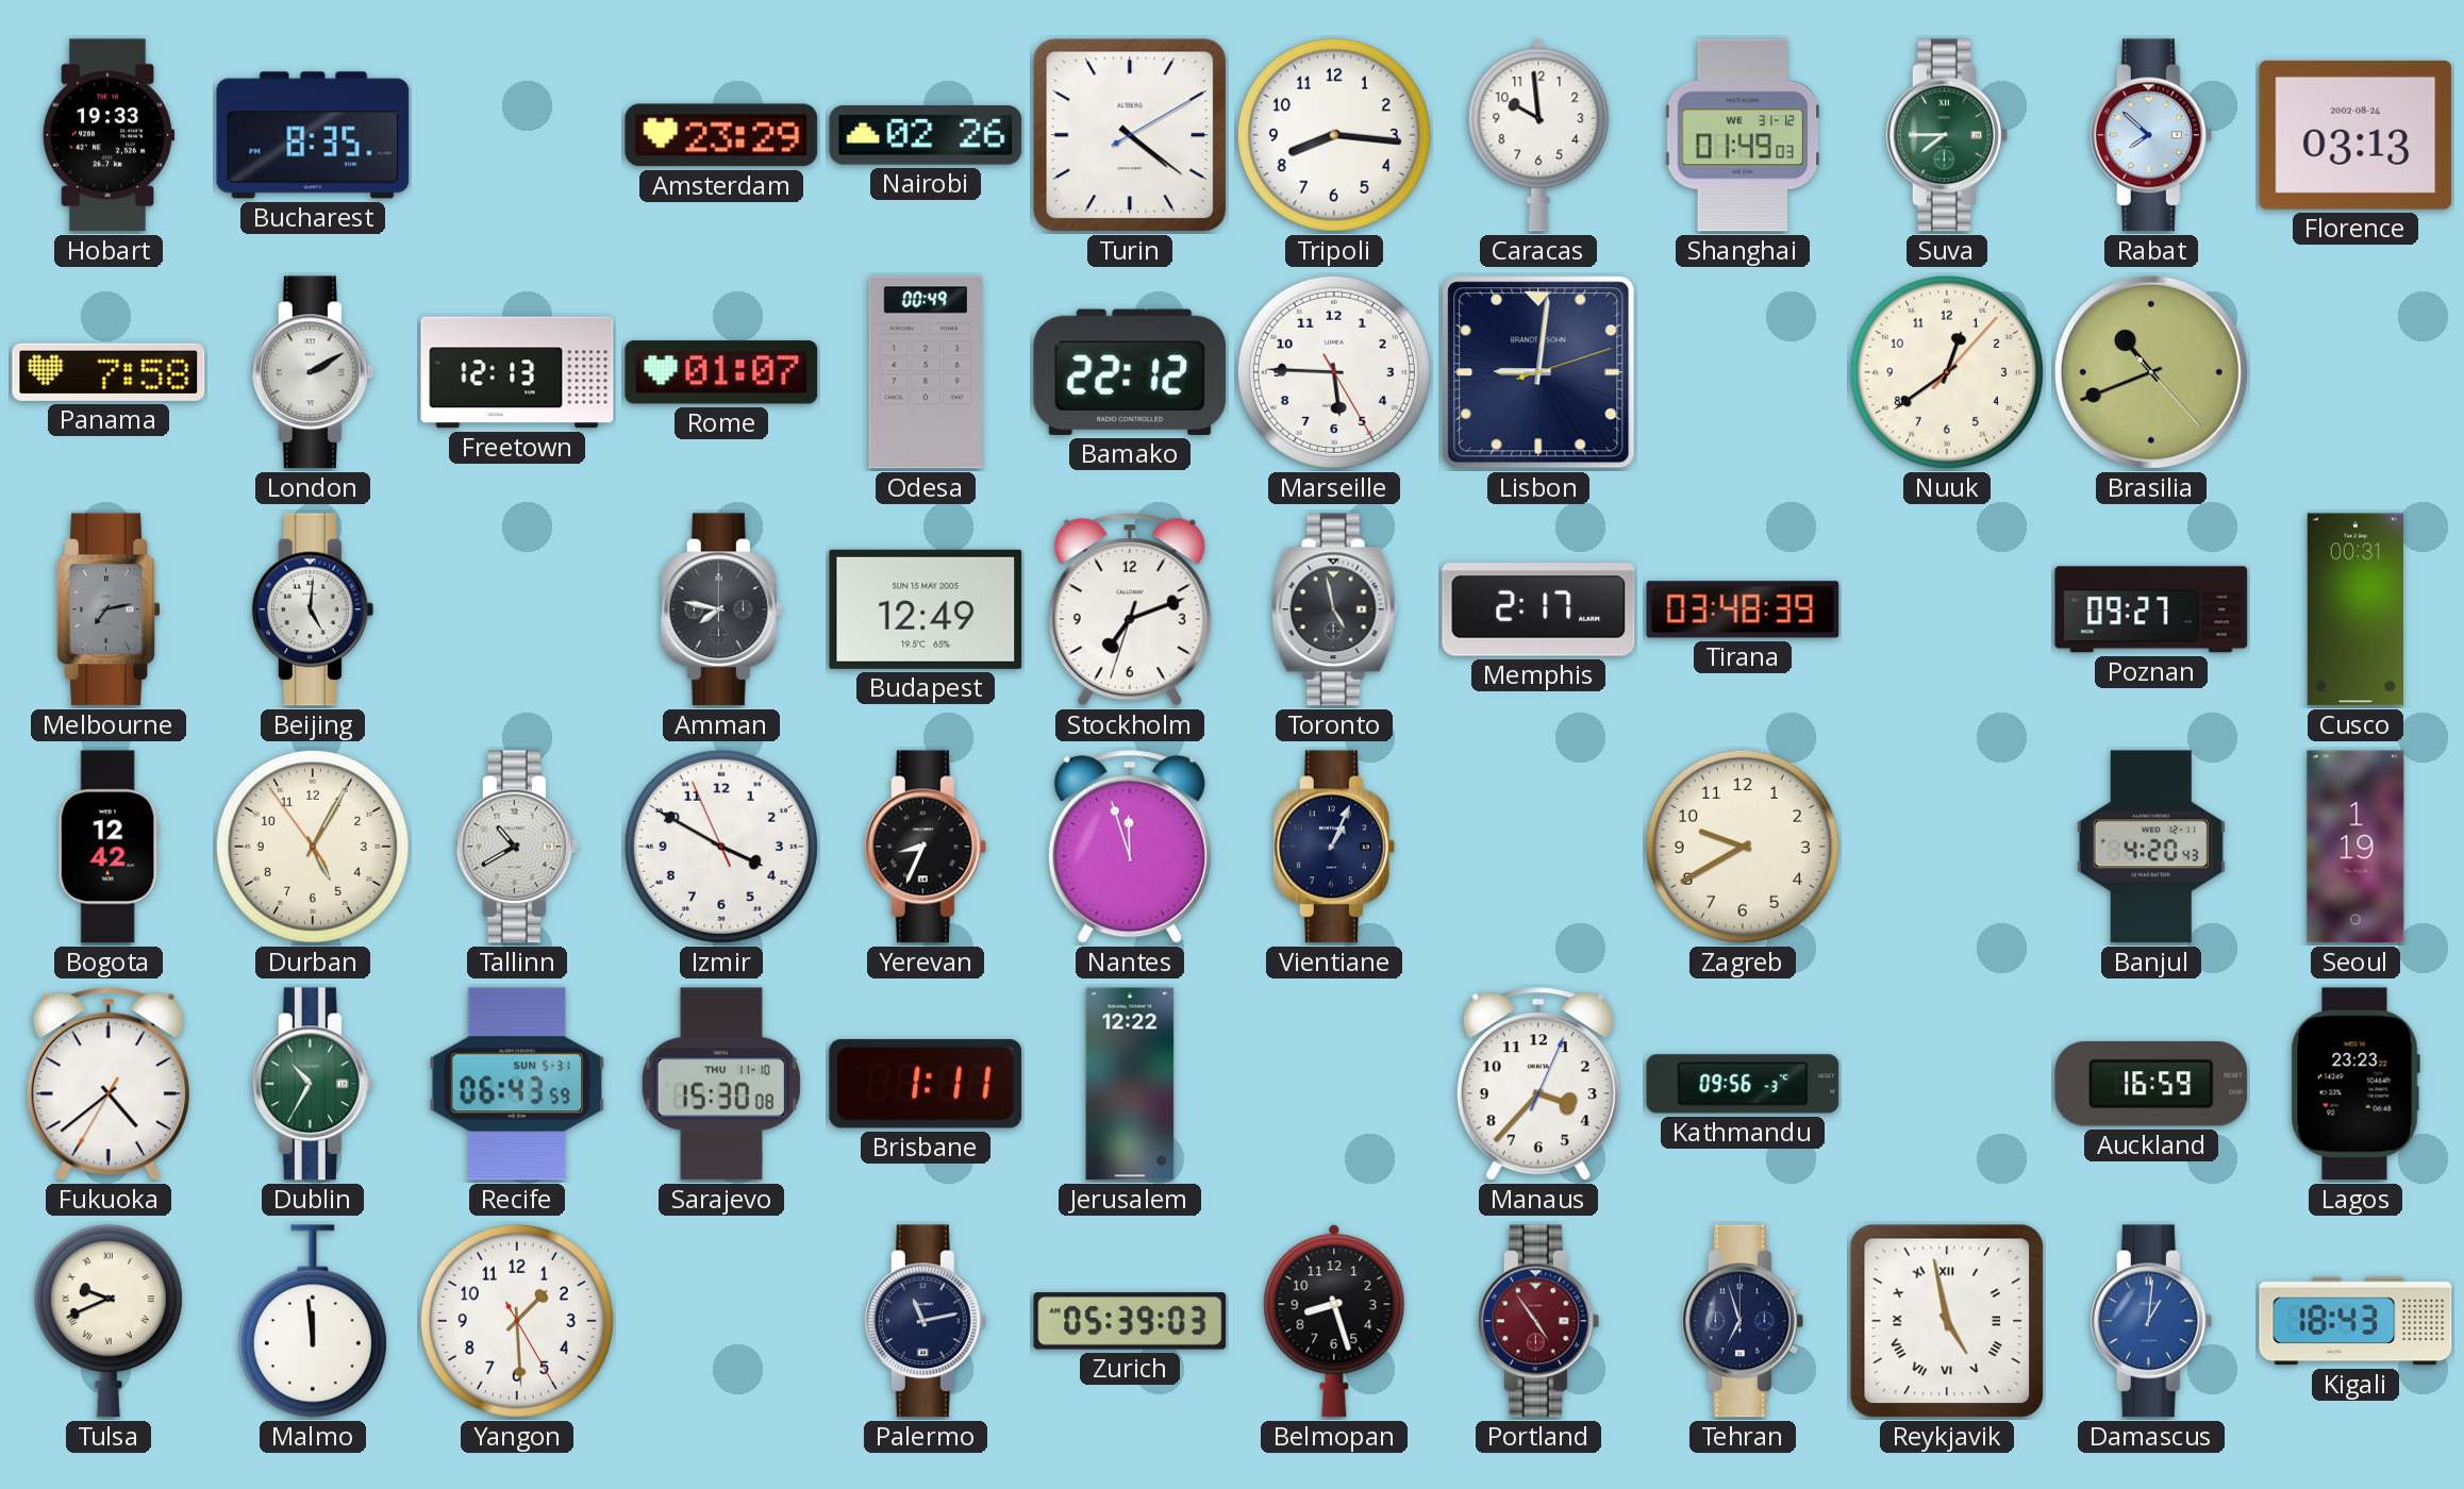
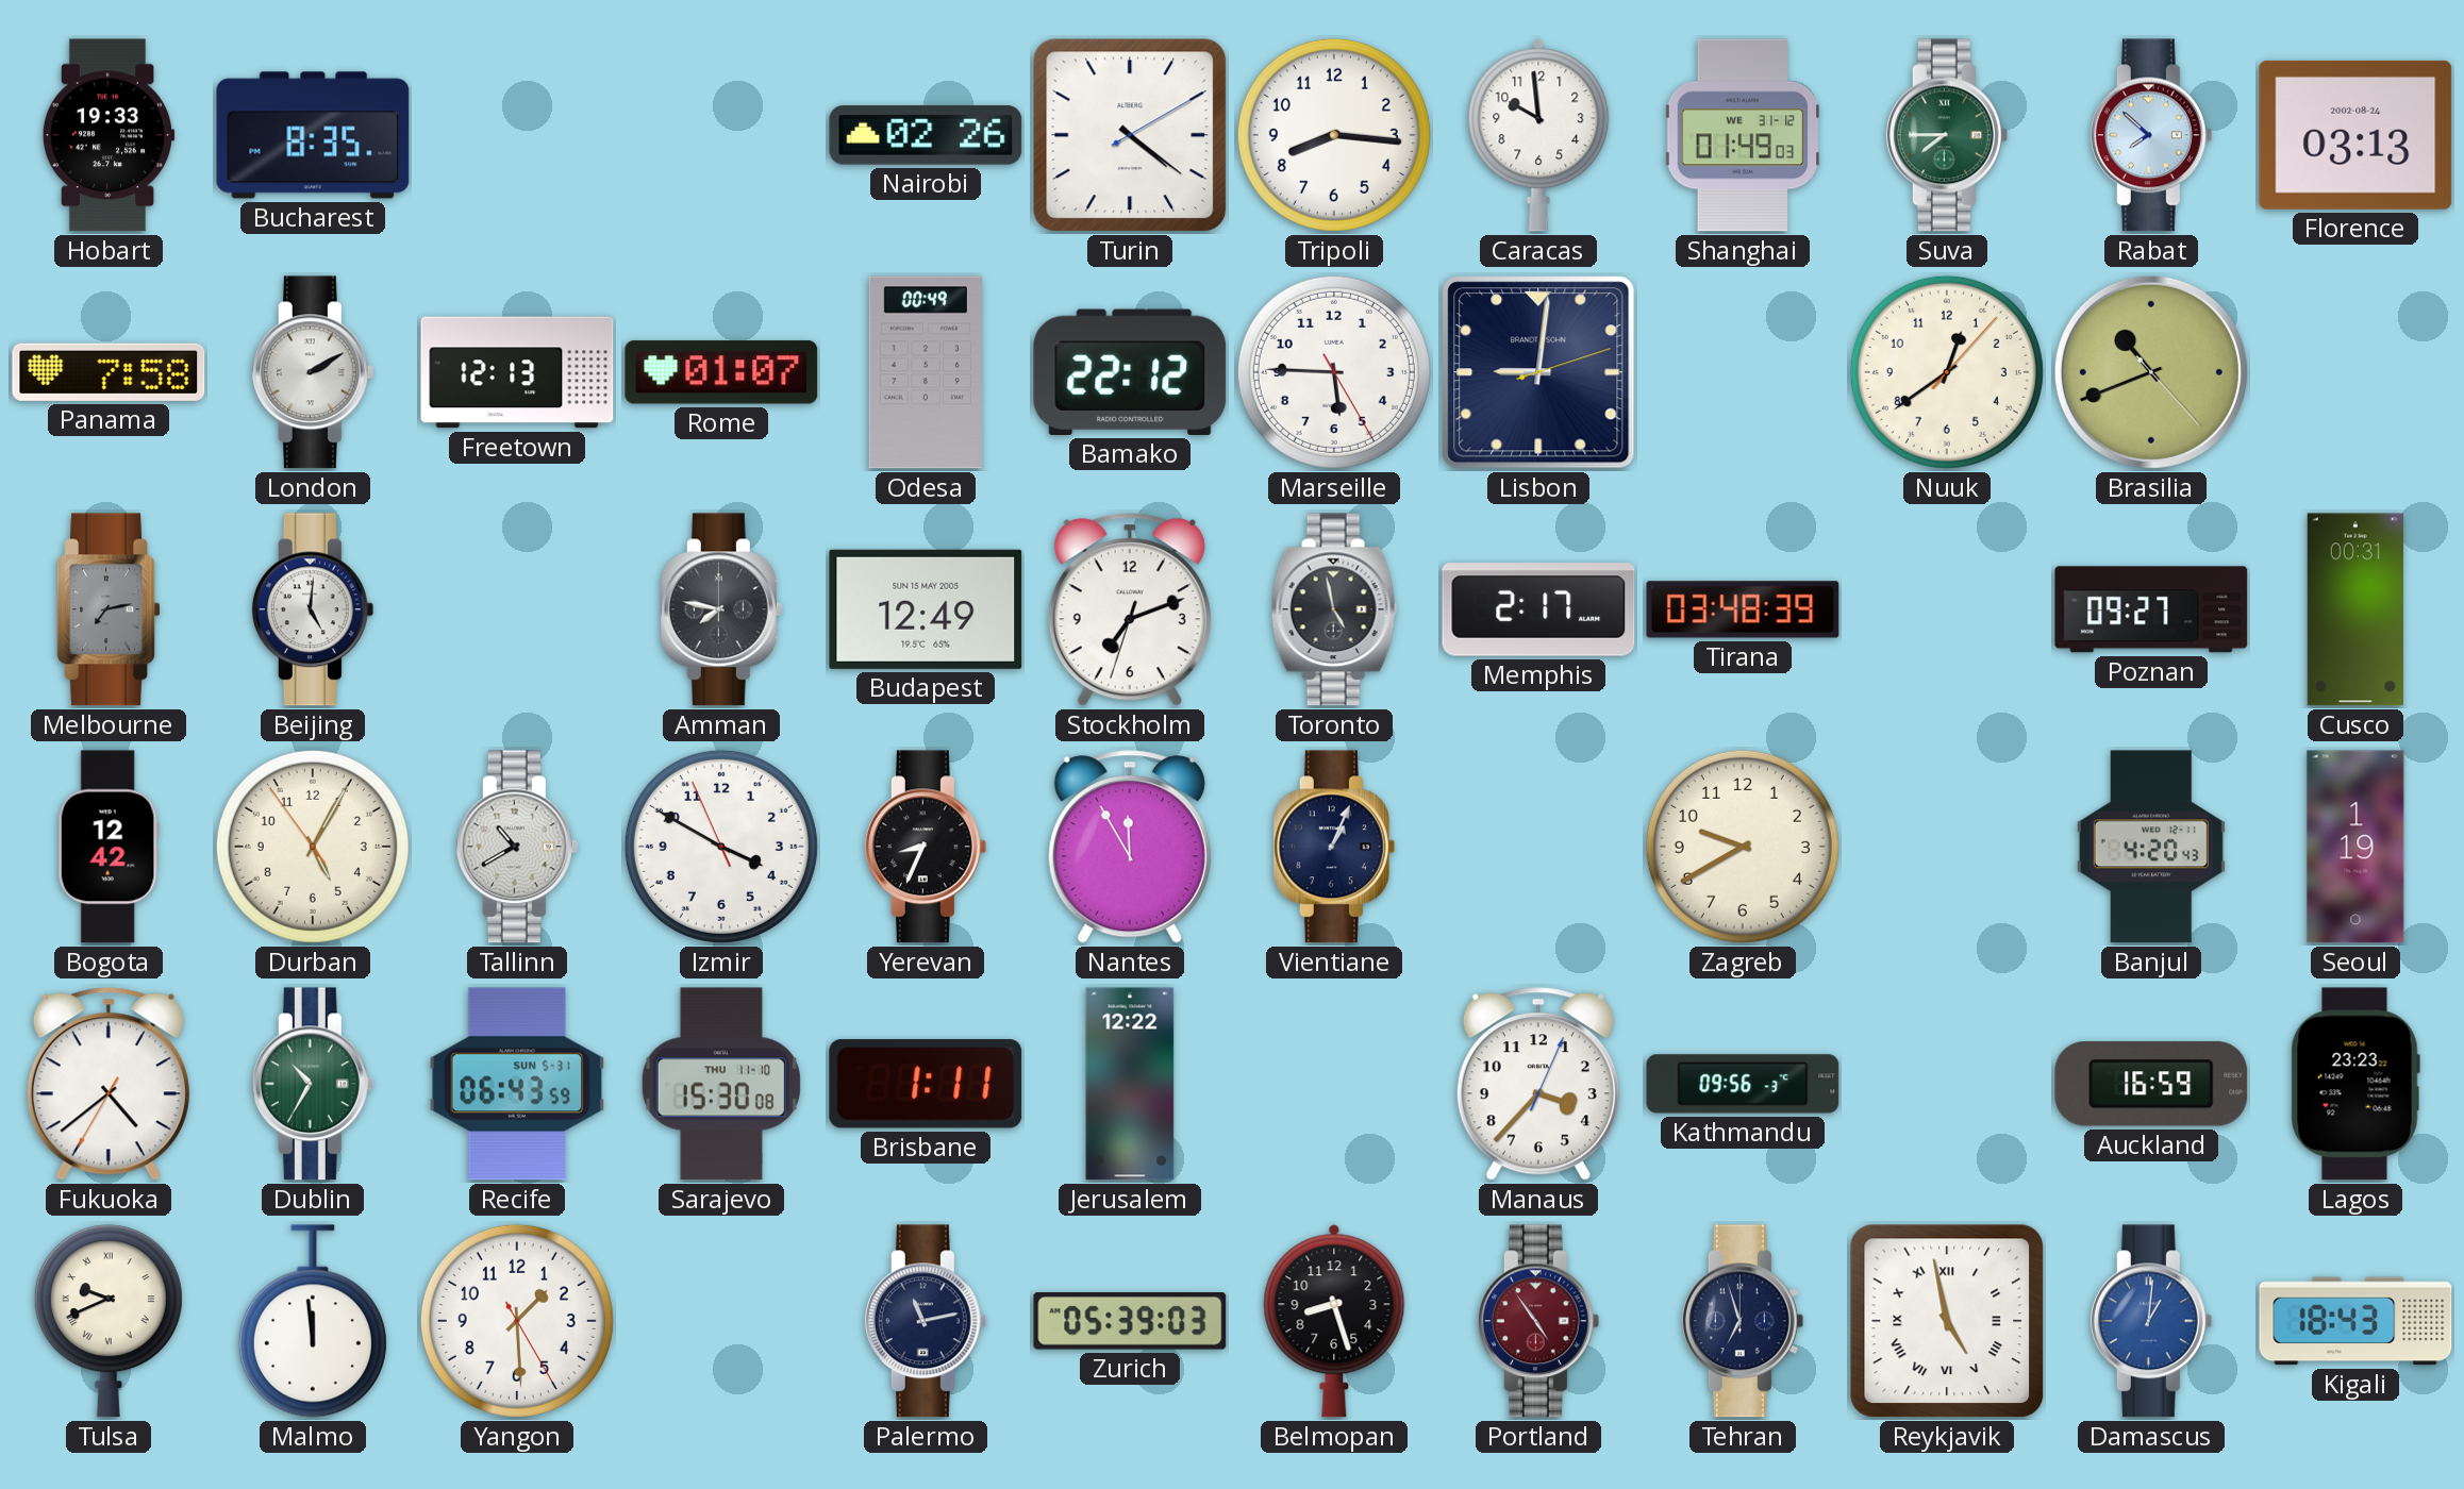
Amsterdam: 23:29 -> none (721, 135)
Nantes: 11:57 -> 11:55 (1130, 847)
